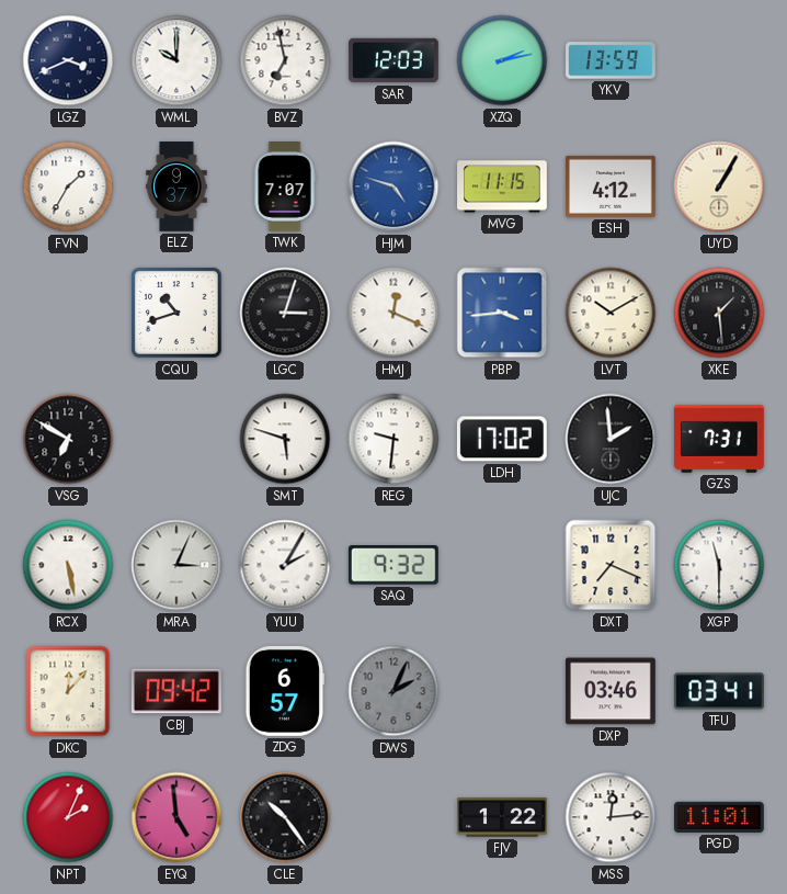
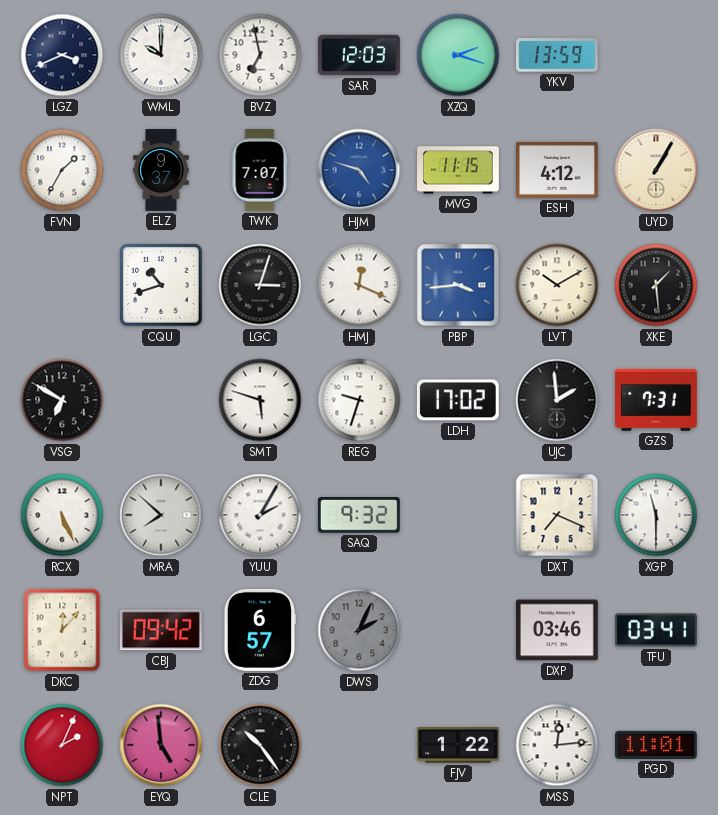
XZQ: 2:13 -> 2:18 (458, 55)
REG: 9:31 -> 9:33 (359, 400)
RCX: 5:28 -> 5:26 (62, 515)
MRA: 3:04 -> 7:52 (161, 515)
